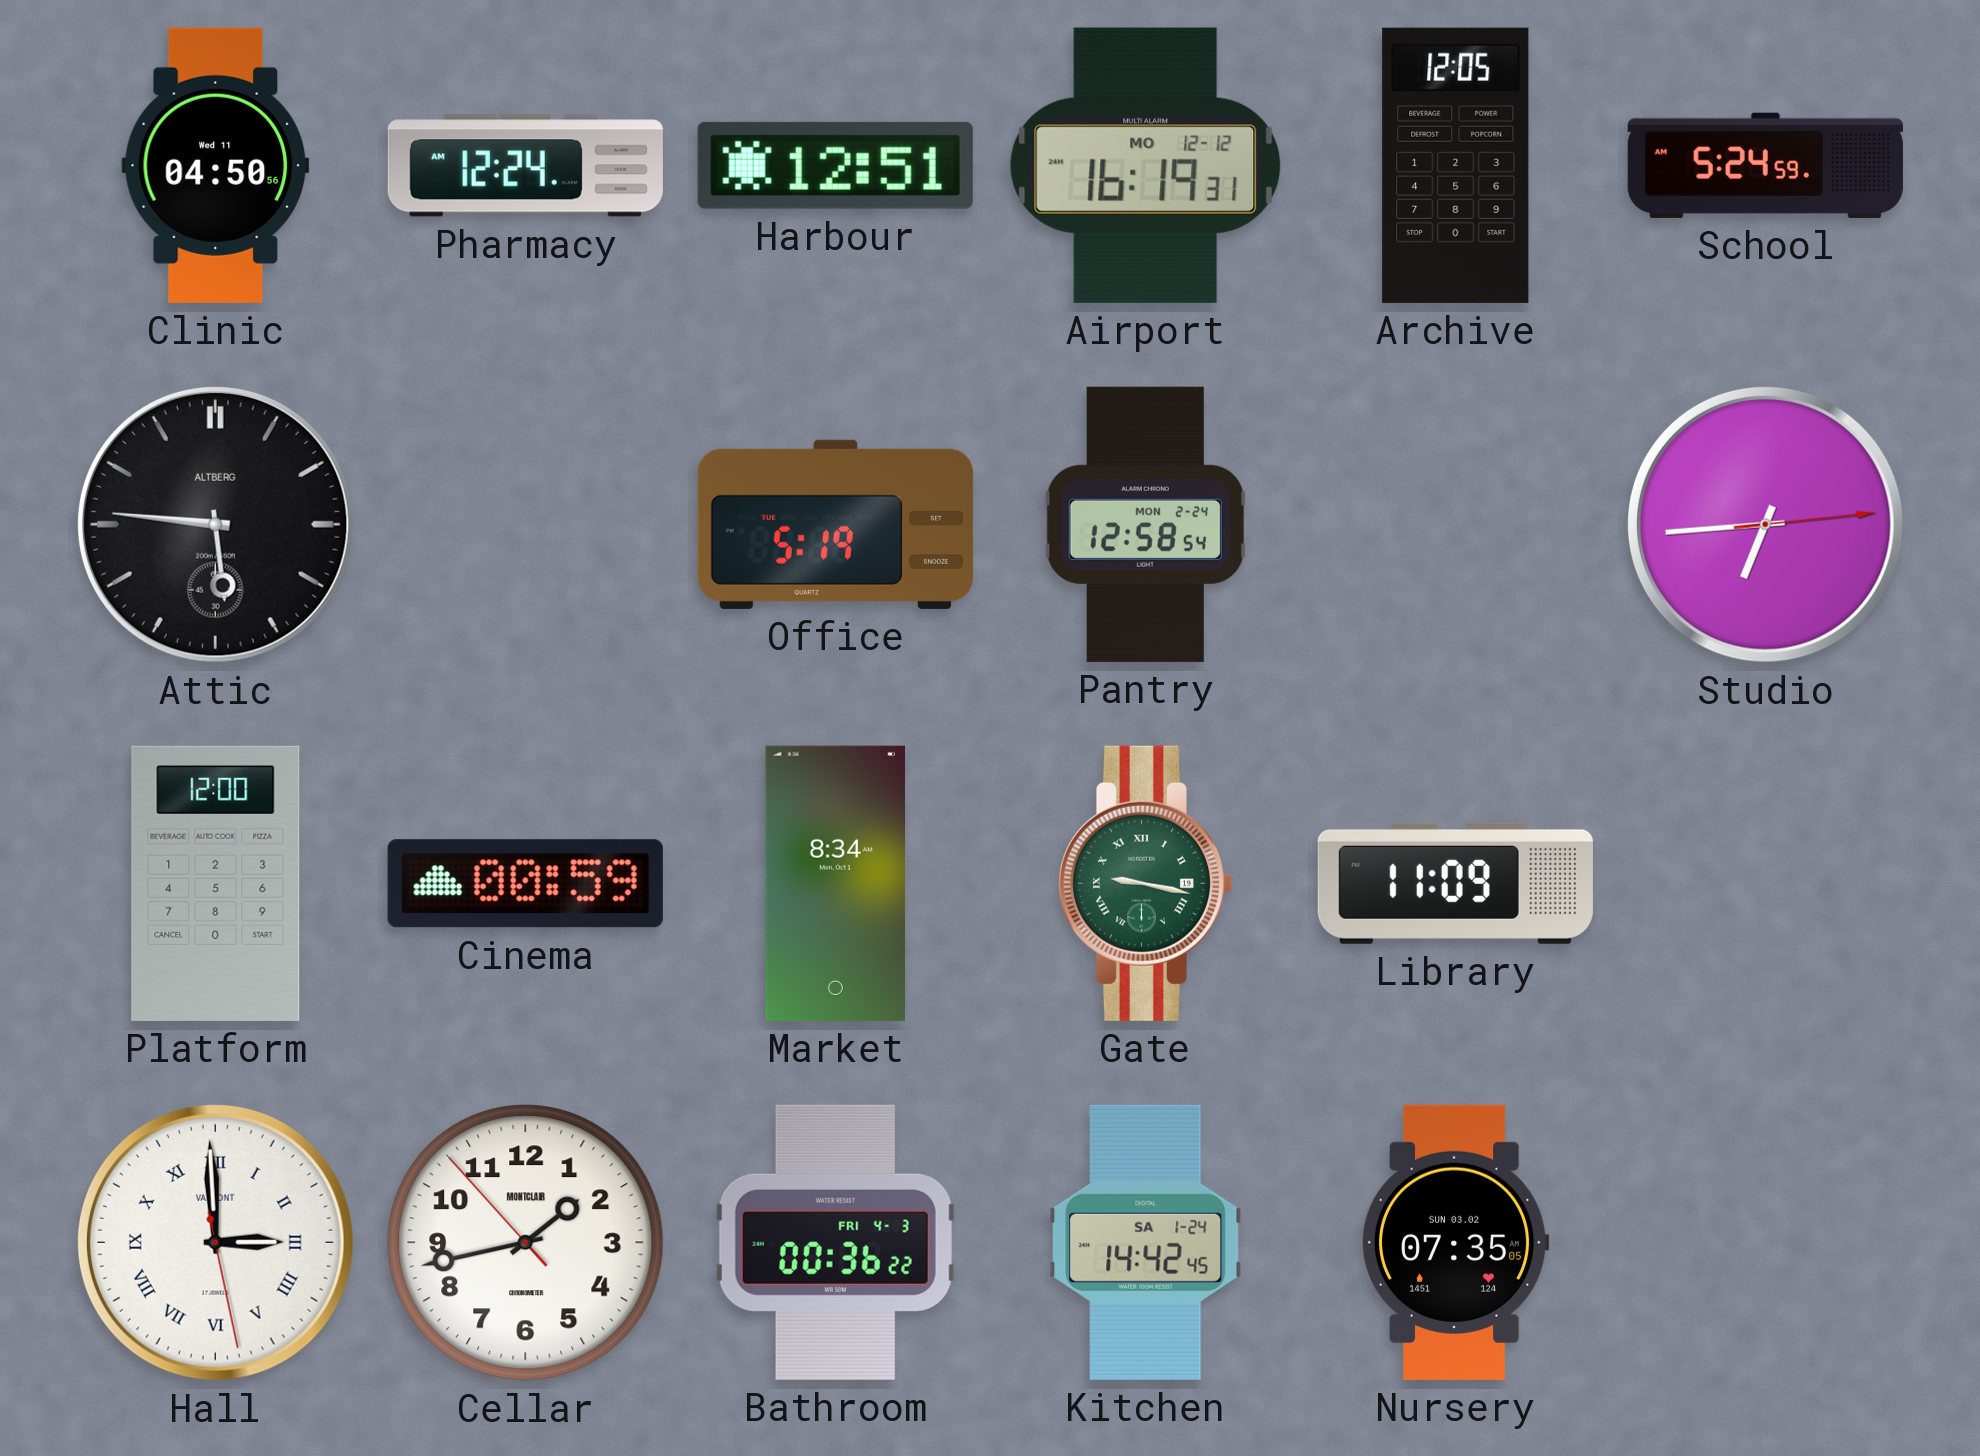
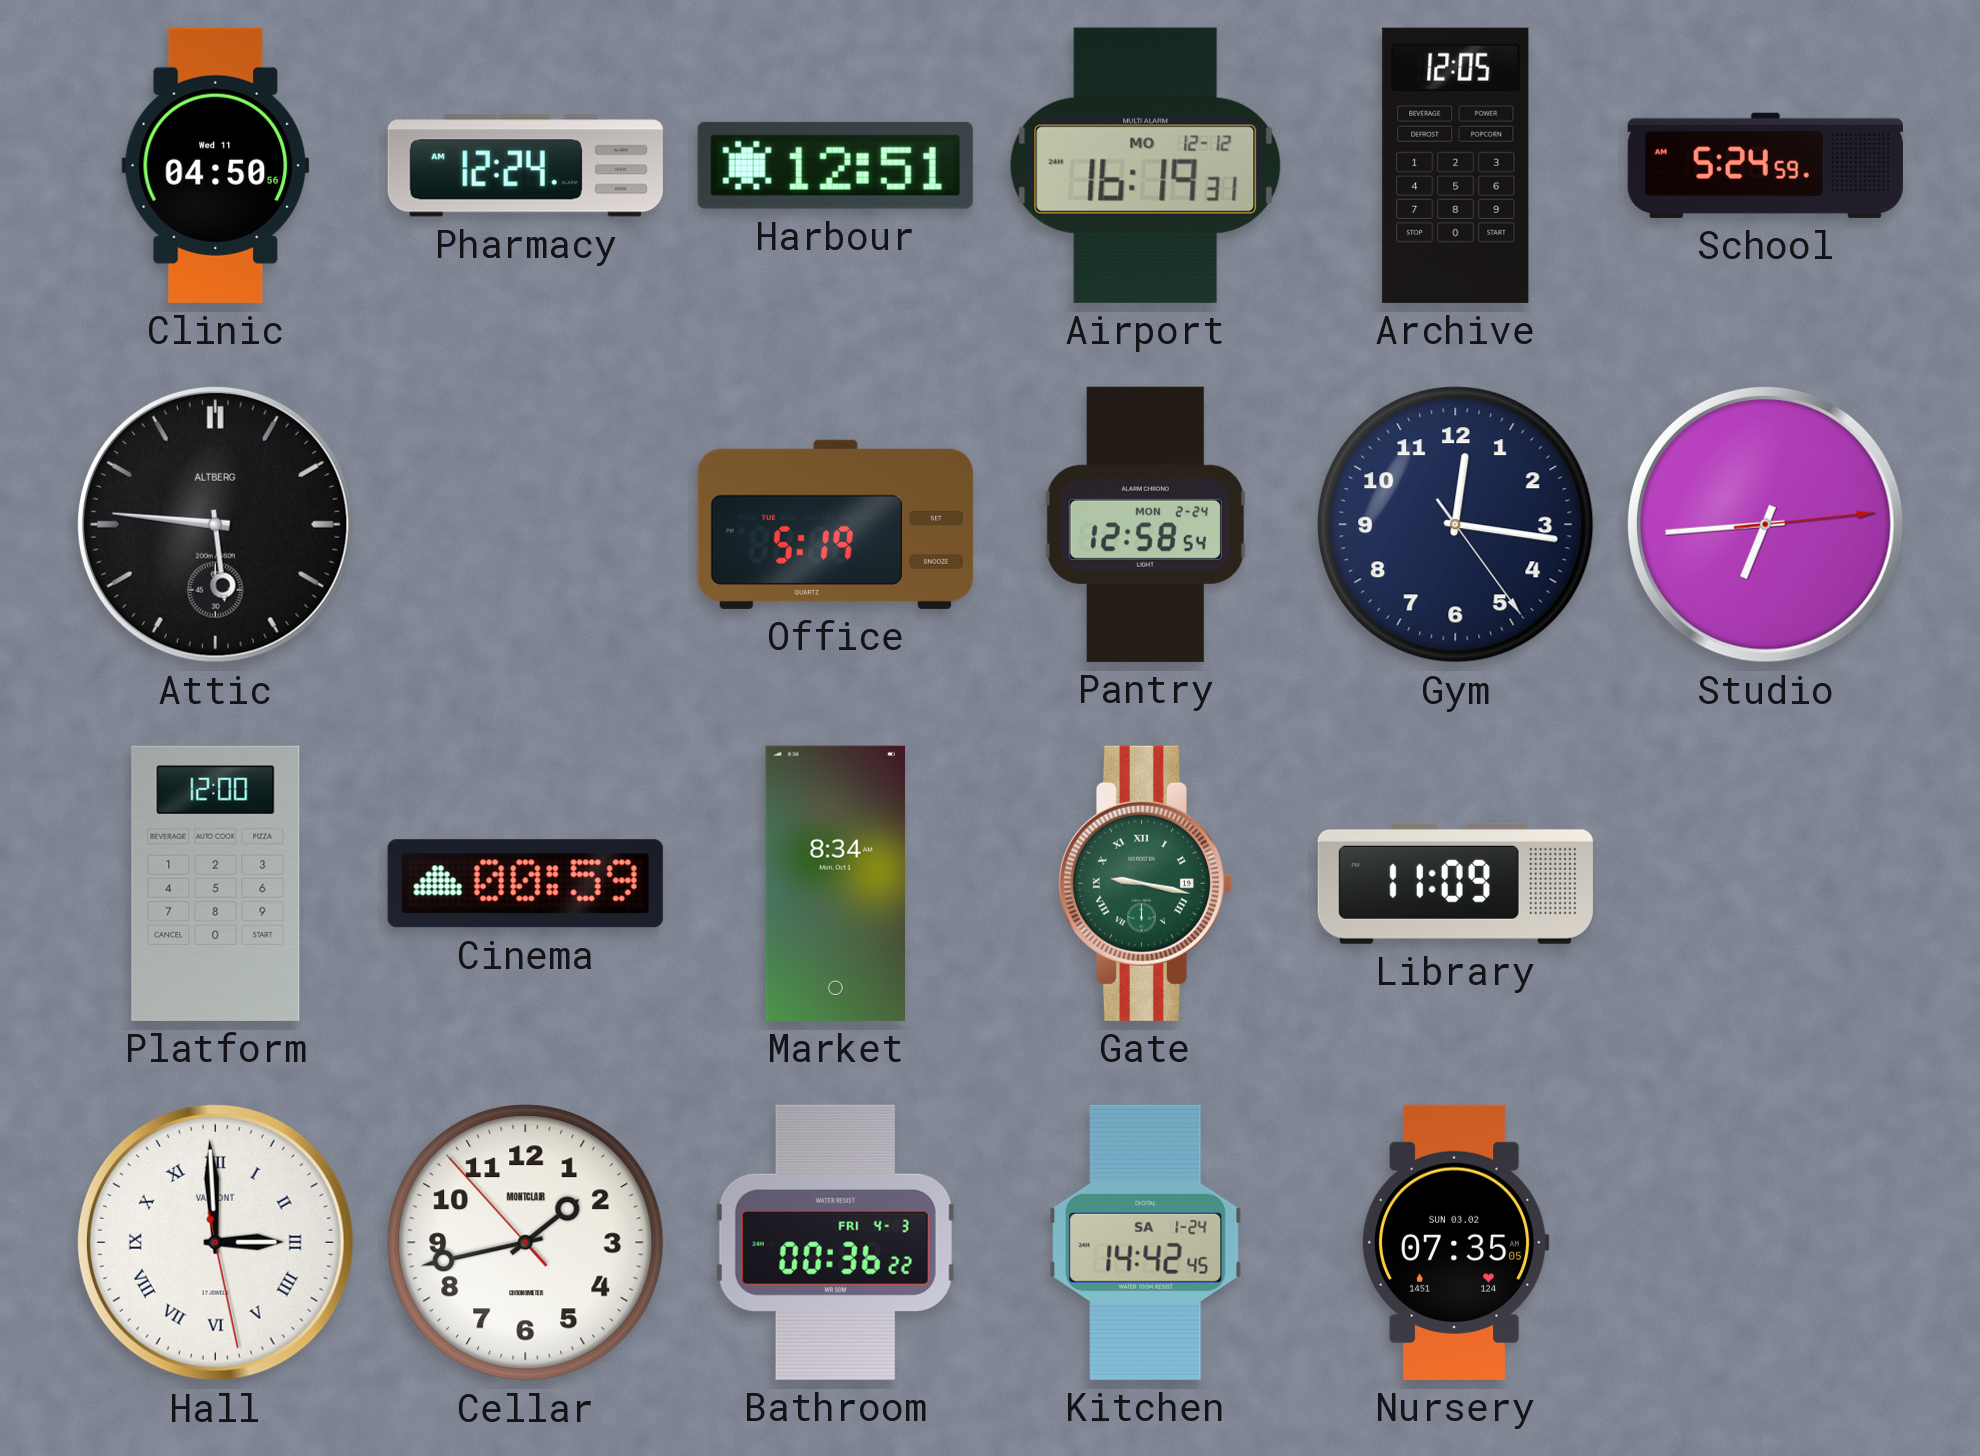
Gym: none -> 12:16 (1456, 525)
